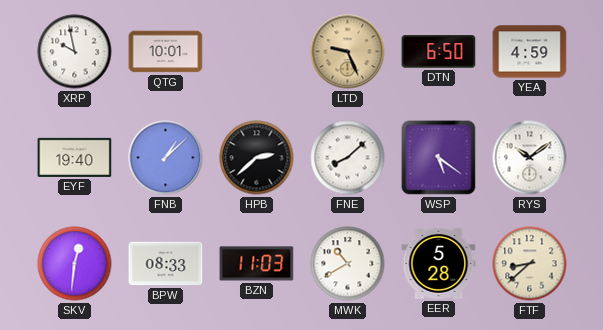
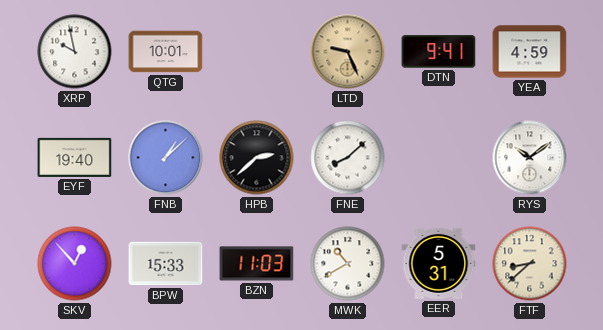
DTN: 6:50 -> 9:41 (439, 52)
WSP: 5:21 -> none (439, 158)
SKV: 12:31 -> 12:53 (75, 264)
BPW: 08:33 -> 15:33 (166, 264)
EER: 5:28 -> 5:31 (439, 263)
